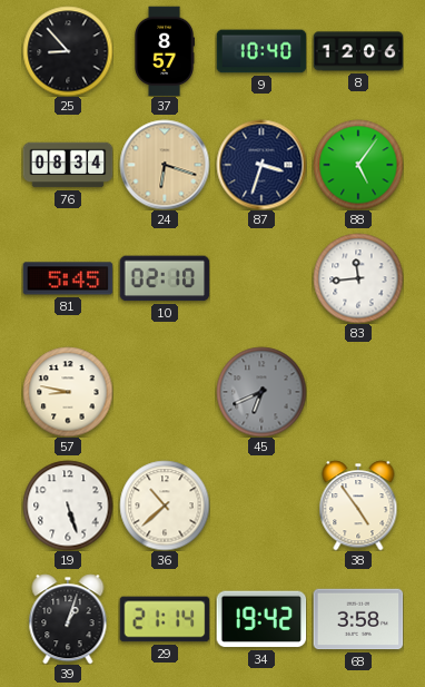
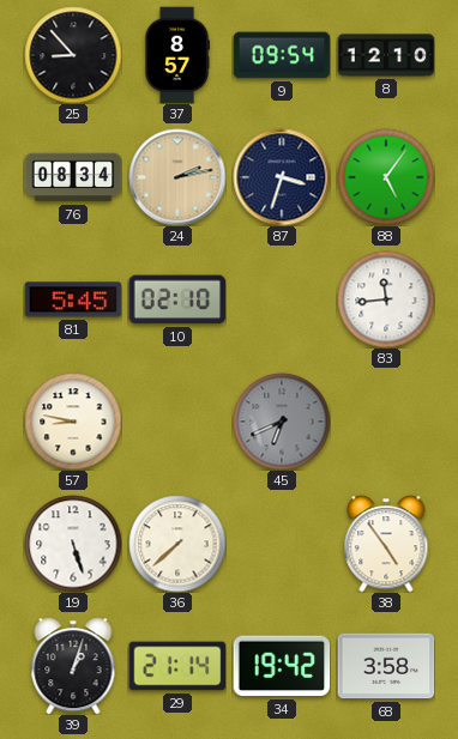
9: 10:40 -> 09:54 (282, 55)
8: 12:06 -> 12:10 (386, 55)
24: 6:18 -> 2:13 (177, 177)
36: 10:38 -> 7:38 (177, 544)
